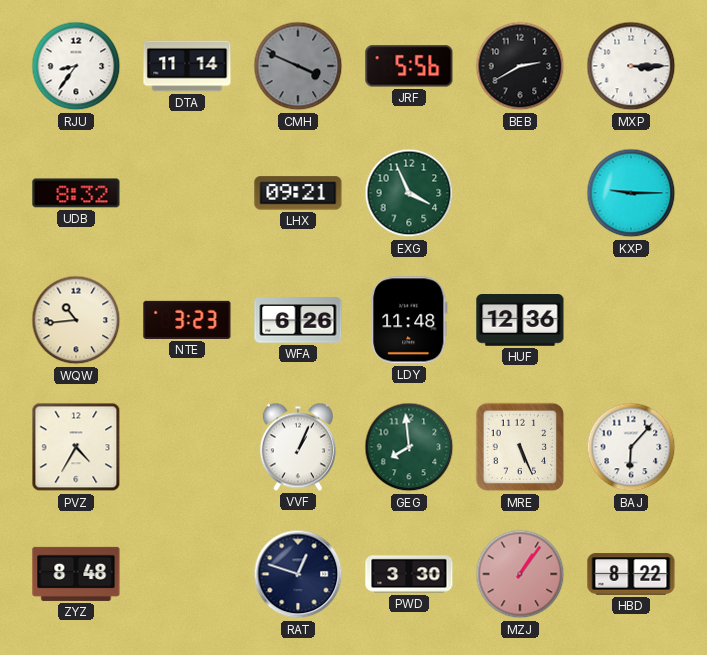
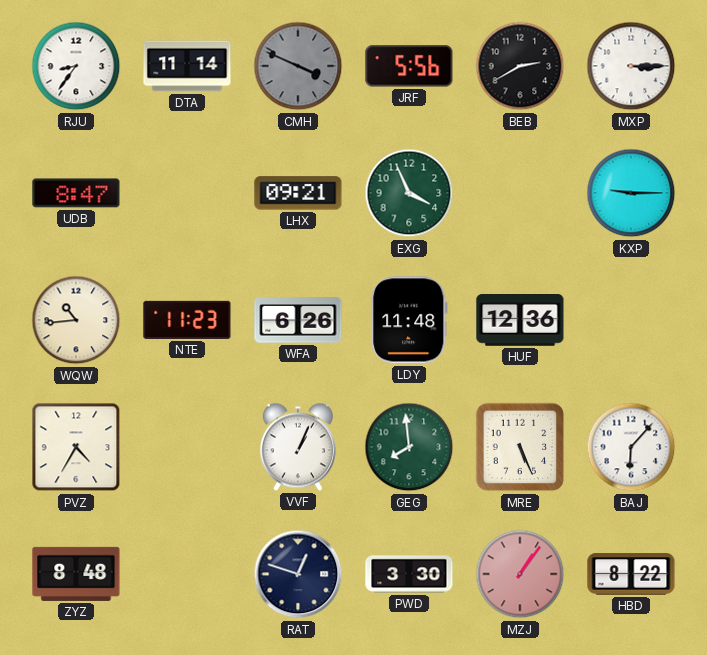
UDB: 8:32 -> 8:47 (76, 193)
NTE: 3:23 -> 11:23 (187, 320)
